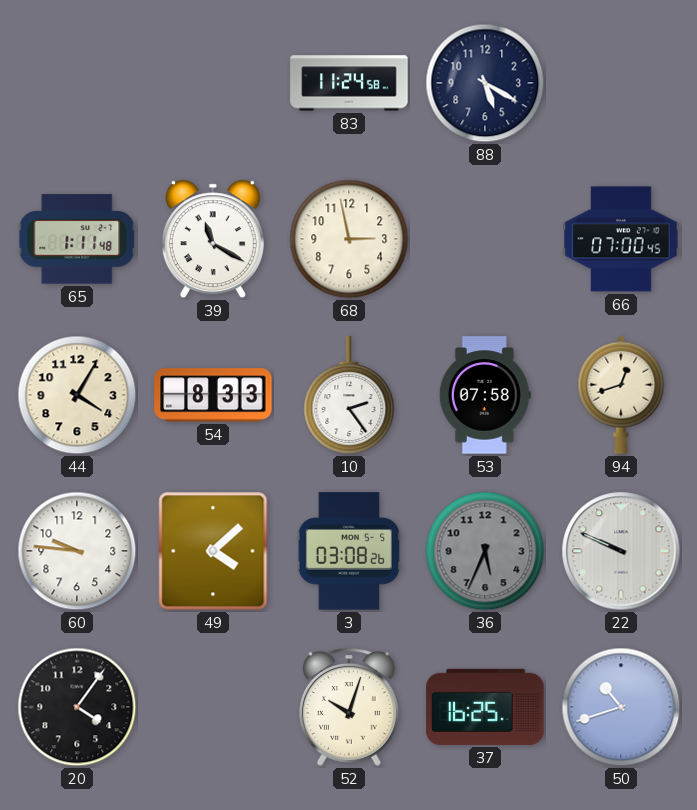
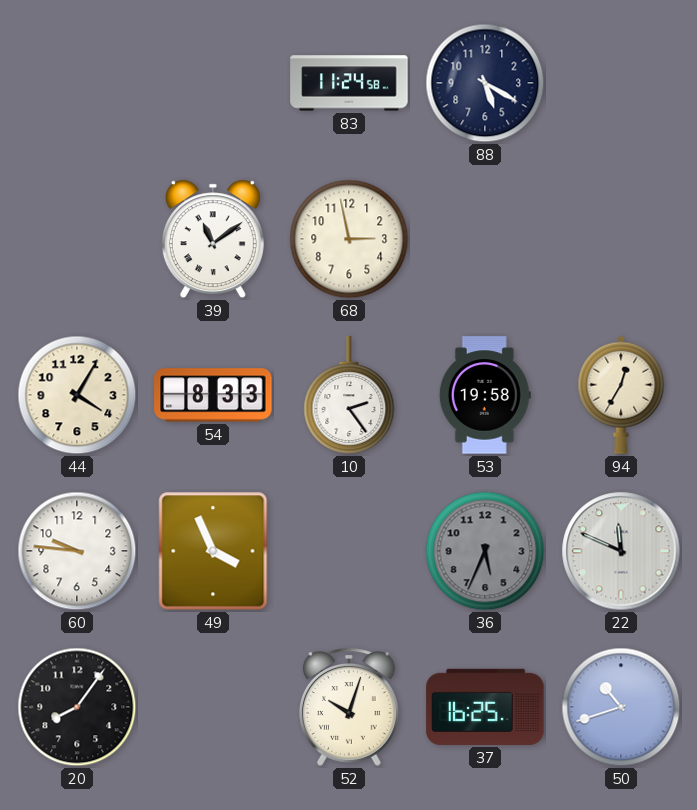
65: 1:11 -> none (77, 239)
39: 11:20 -> 11:09 (213, 239)
66: 07:00 -> none (621, 239)
53: 07:58 -> 19:58 (485, 395)
94: 12:42 -> 12:35 (621, 395)
49: 4:08 -> 3:56 (213, 551)
3: 03:08 -> none (349, 551)
22: 9:49 -> 11:49 (621, 551)
20: 4:06 -> 8:06 (77, 707)
